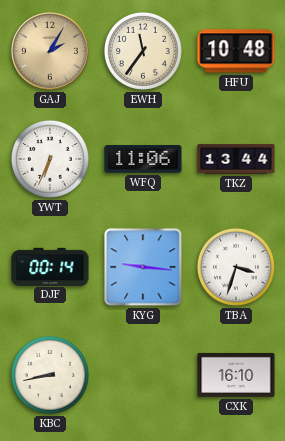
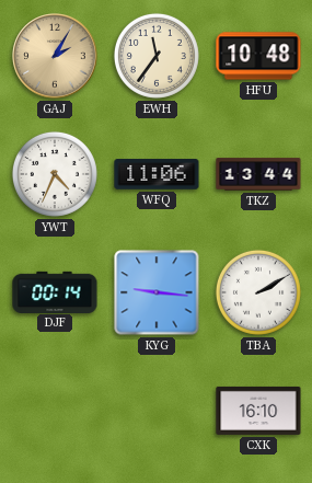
YWT: 6:34 -> 4:34 (55, 174)
TBA: 3:33 -> 2:10 (258, 292)
KBC: 8:43 -> none (50, 375)
